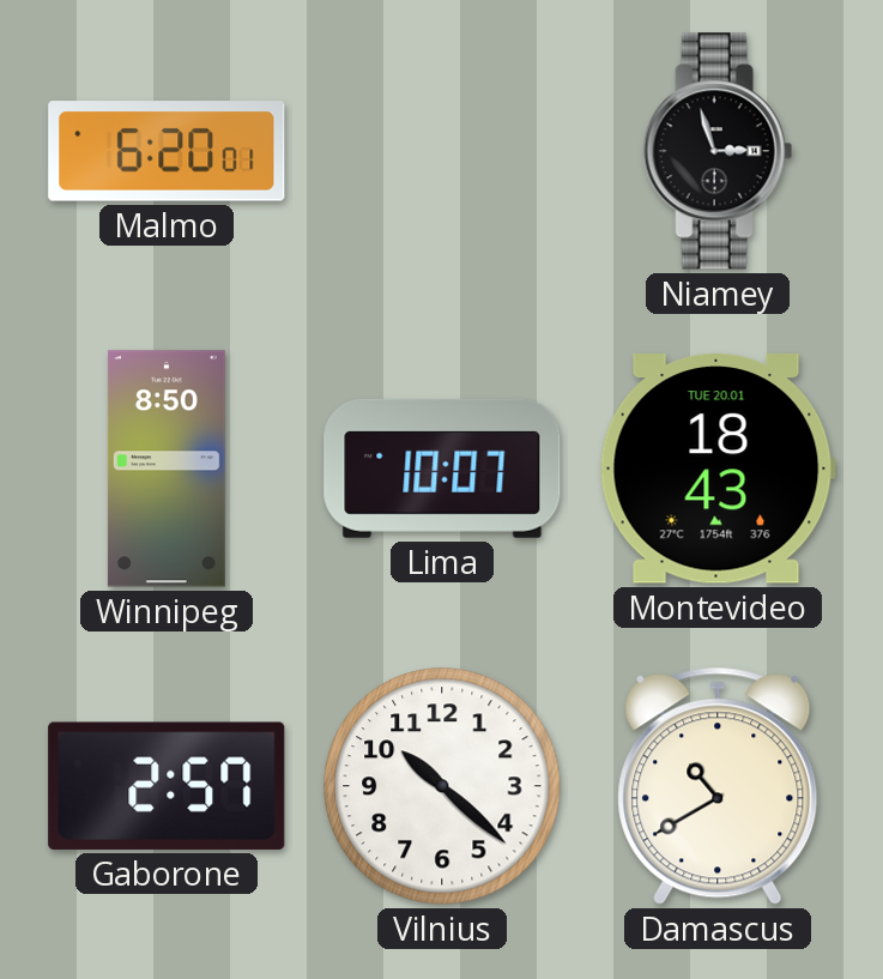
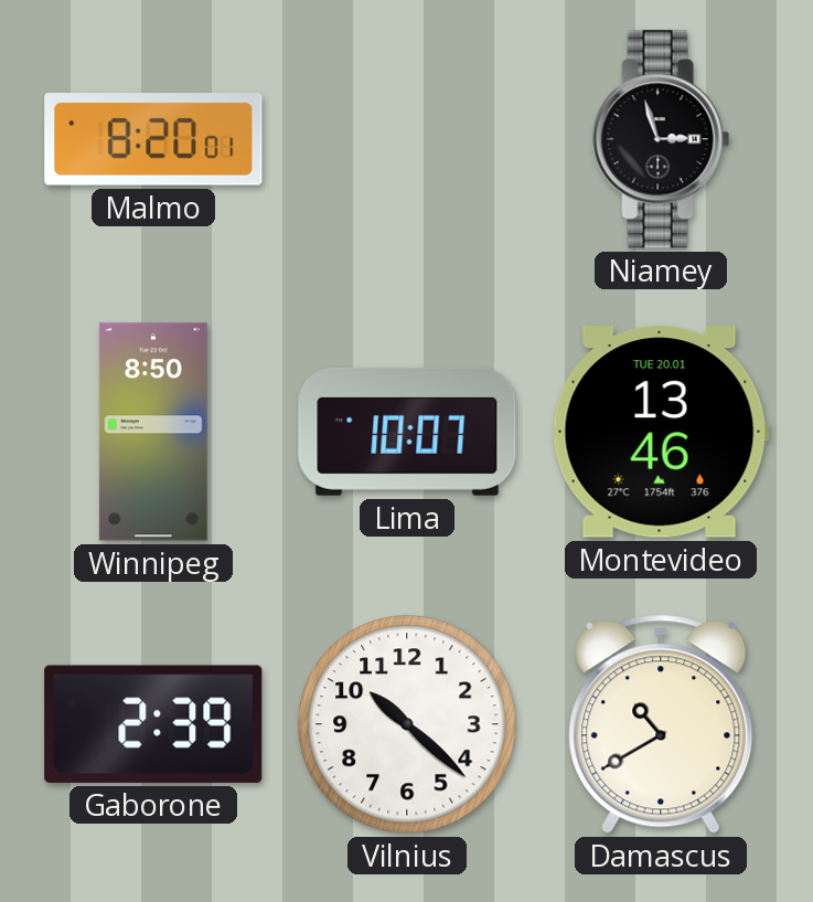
Malmo: 6:20 -> 8:20 (153, 139)
Montevideo: 18:43 -> 13:46 (661, 433)
Gaborone: 2:57 -> 2:39 (153, 724)
